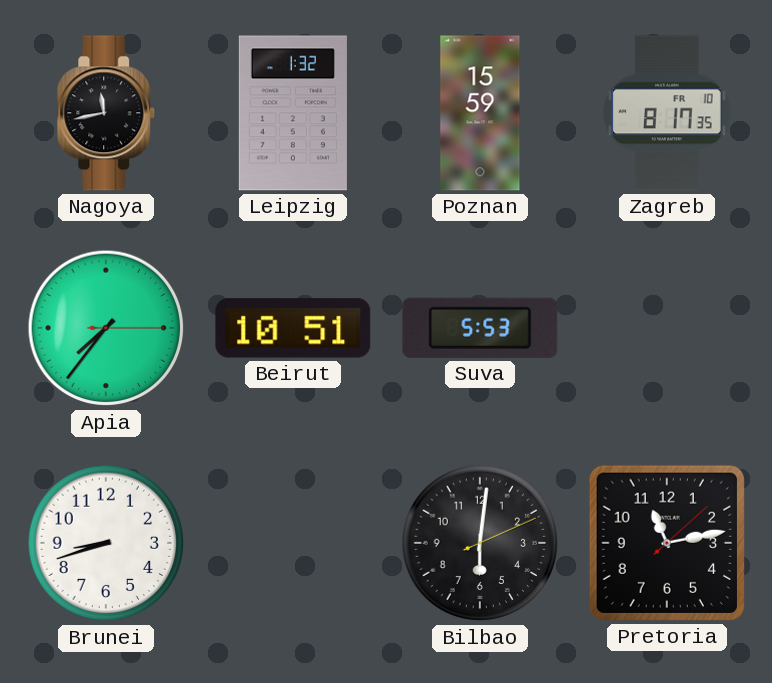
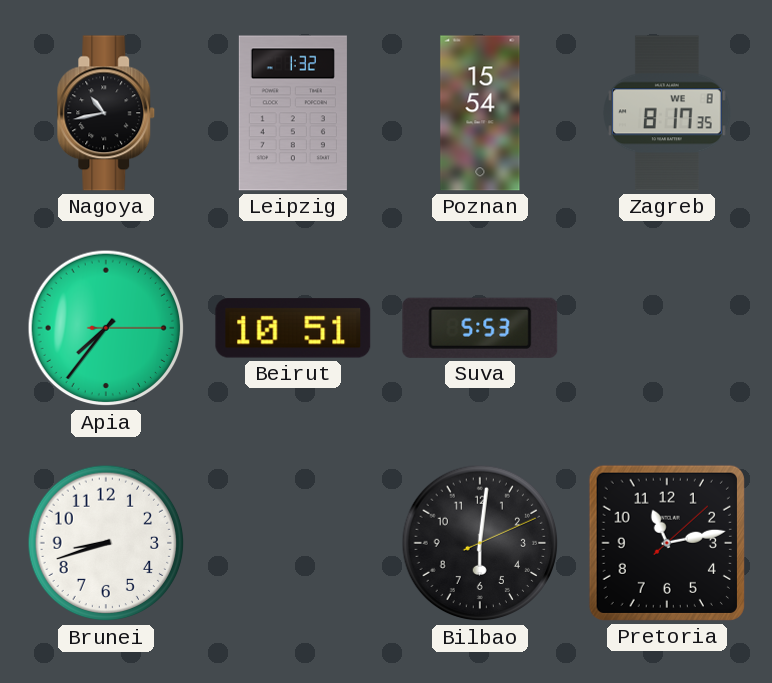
Nagoya: 11:43 -> 10:43 (106, 113)
Poznan: 15:59 -> 15:54 (480, 113)
Zagreb date: FR 10 -> WE 8 (667, 113)
